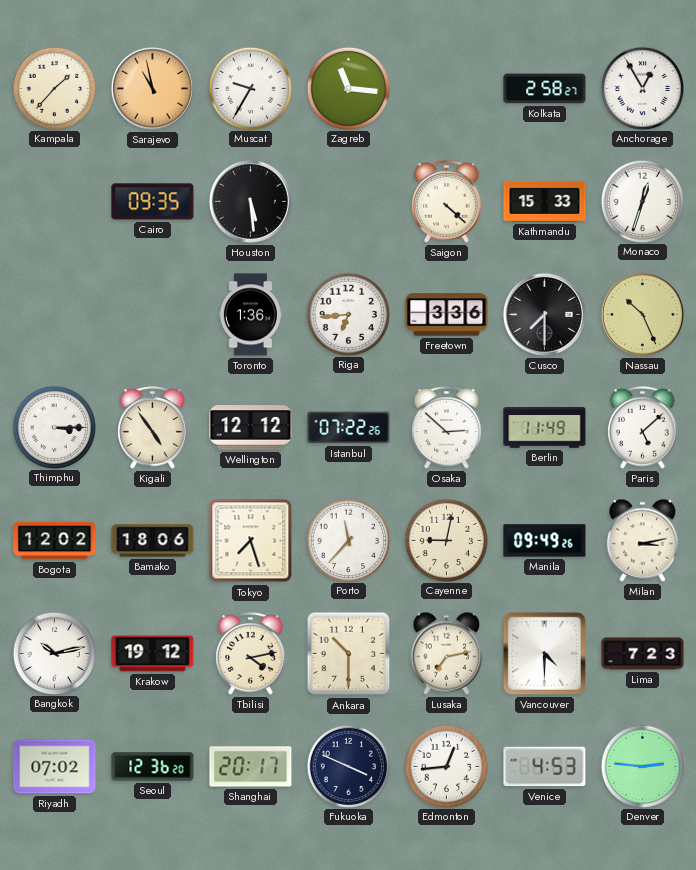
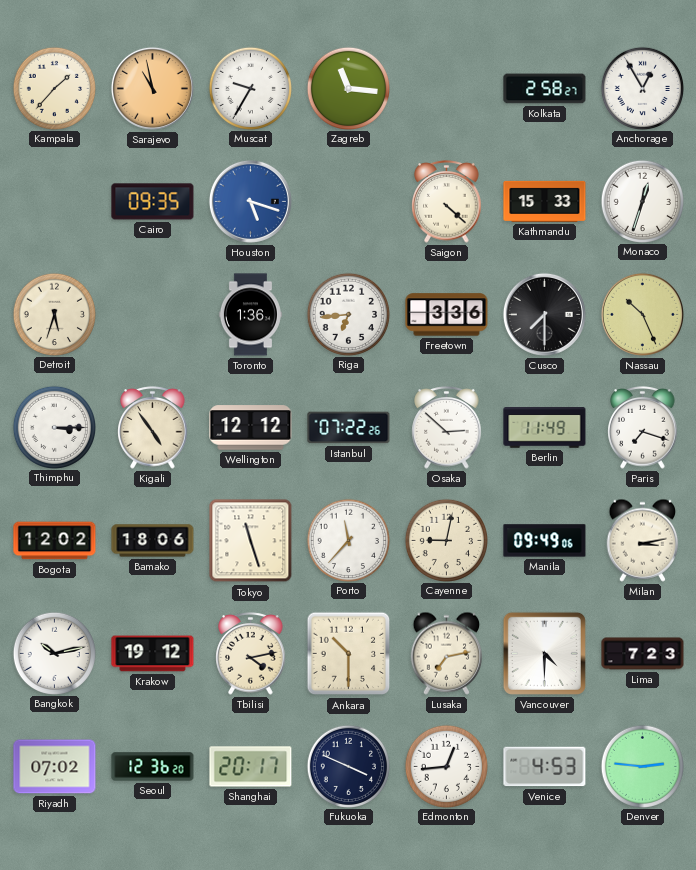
Houston: 5:29 -> 5:18 (250, 201)
Houston dial: black -> blue (250, 201)
Detroit: none -> 5:33 (54, 314)
Paris: 5:08 -> 7:18 (643, 428)
Tokyo: 7:27 -> 11:27 (251, 541)
Manila: 09:49:26 -> 09:49:06 (545, 541)
